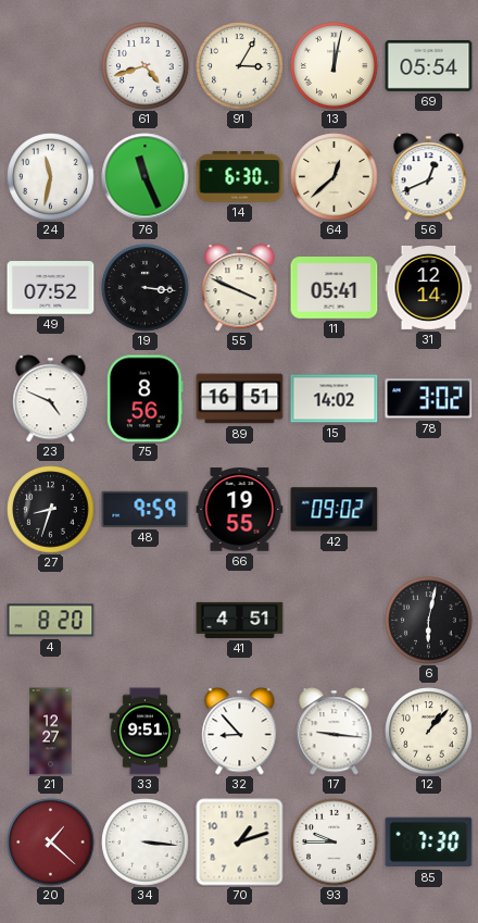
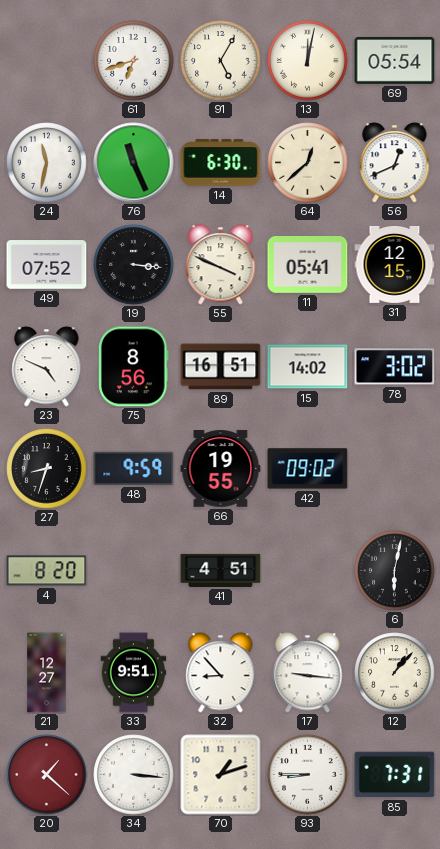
61: 4:42 -> 6:42 (134, 61)
91: 3:05 -> 5:05 (221, 61)
31: 12:14 -> 12:15 (395, 264)
93: 9:45 -> 8:45 (308, 775)
85: 7:30 -> 7:31 (395, 775)
